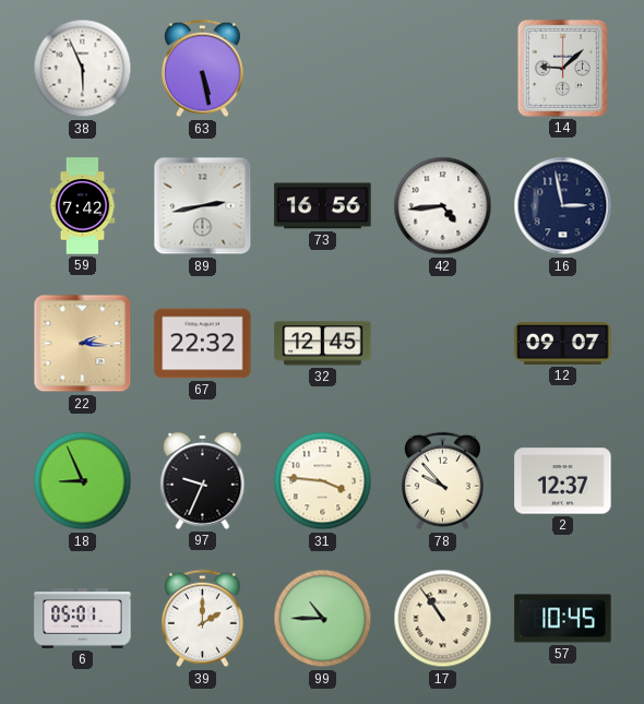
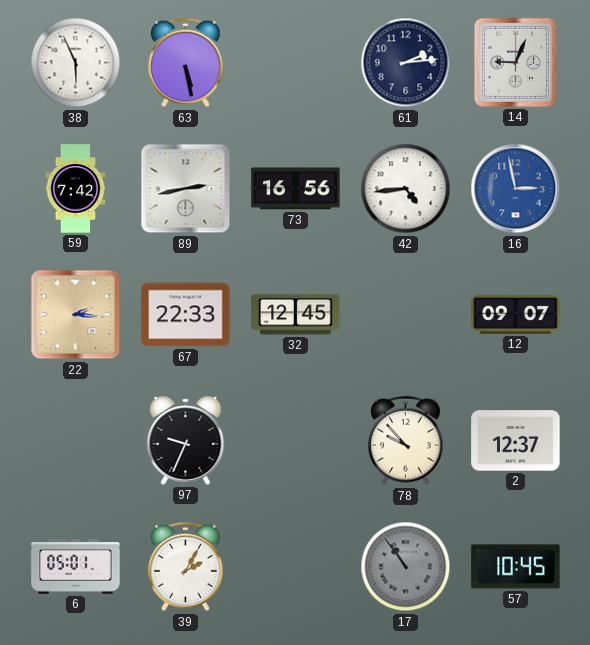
61: none -> 2:14 (406, 63)
14: 9:08 -> 9:04 (515, 62)
16 dial: navy -> blue (516, 189)
67: 22:32 -> 22:33 (186, 315)
18: 8:56 -> none (83, 481)
31: 3:46 -> none (323, 481)
39: 2:00 -> 2:05 (185, 567)
99: 10:45 -> none (323, 619)
17 dial: cream -> grey (406, 567)
